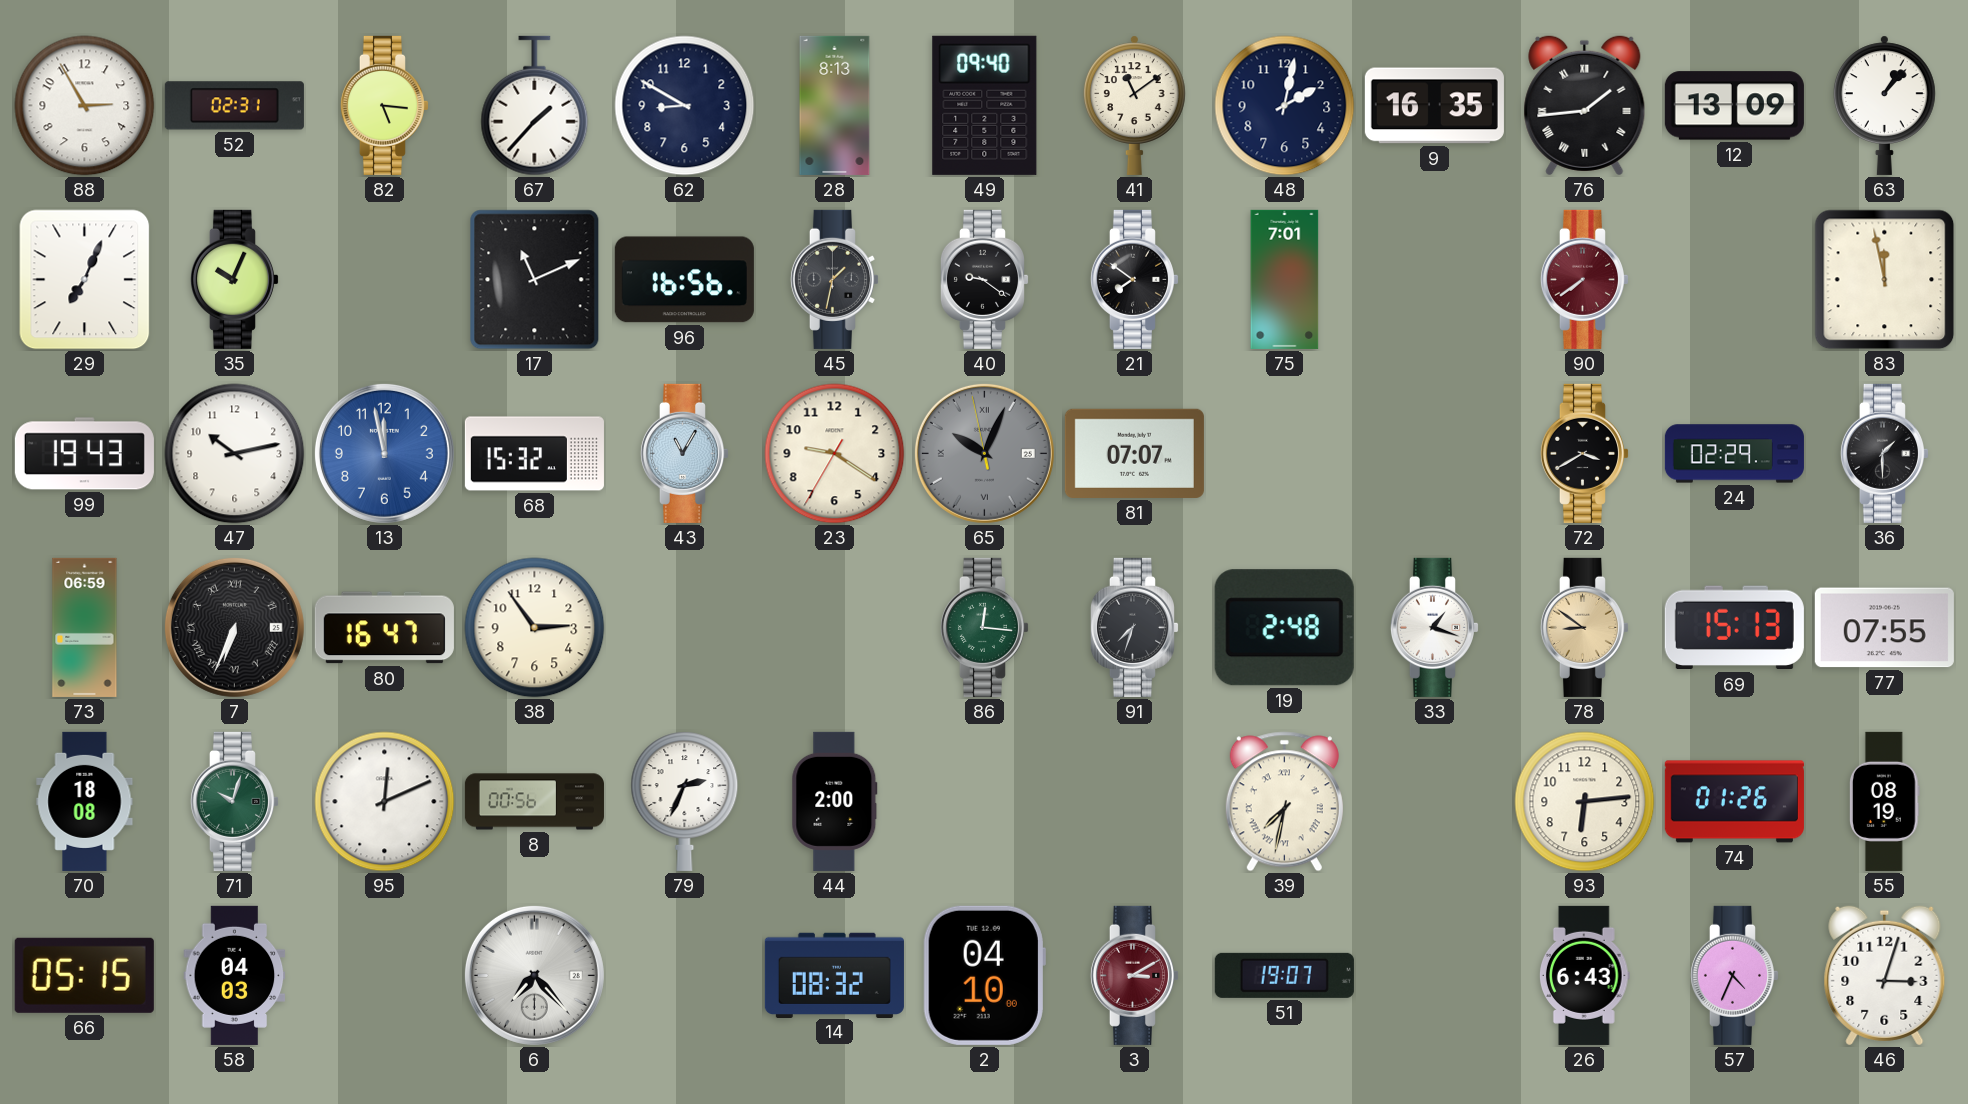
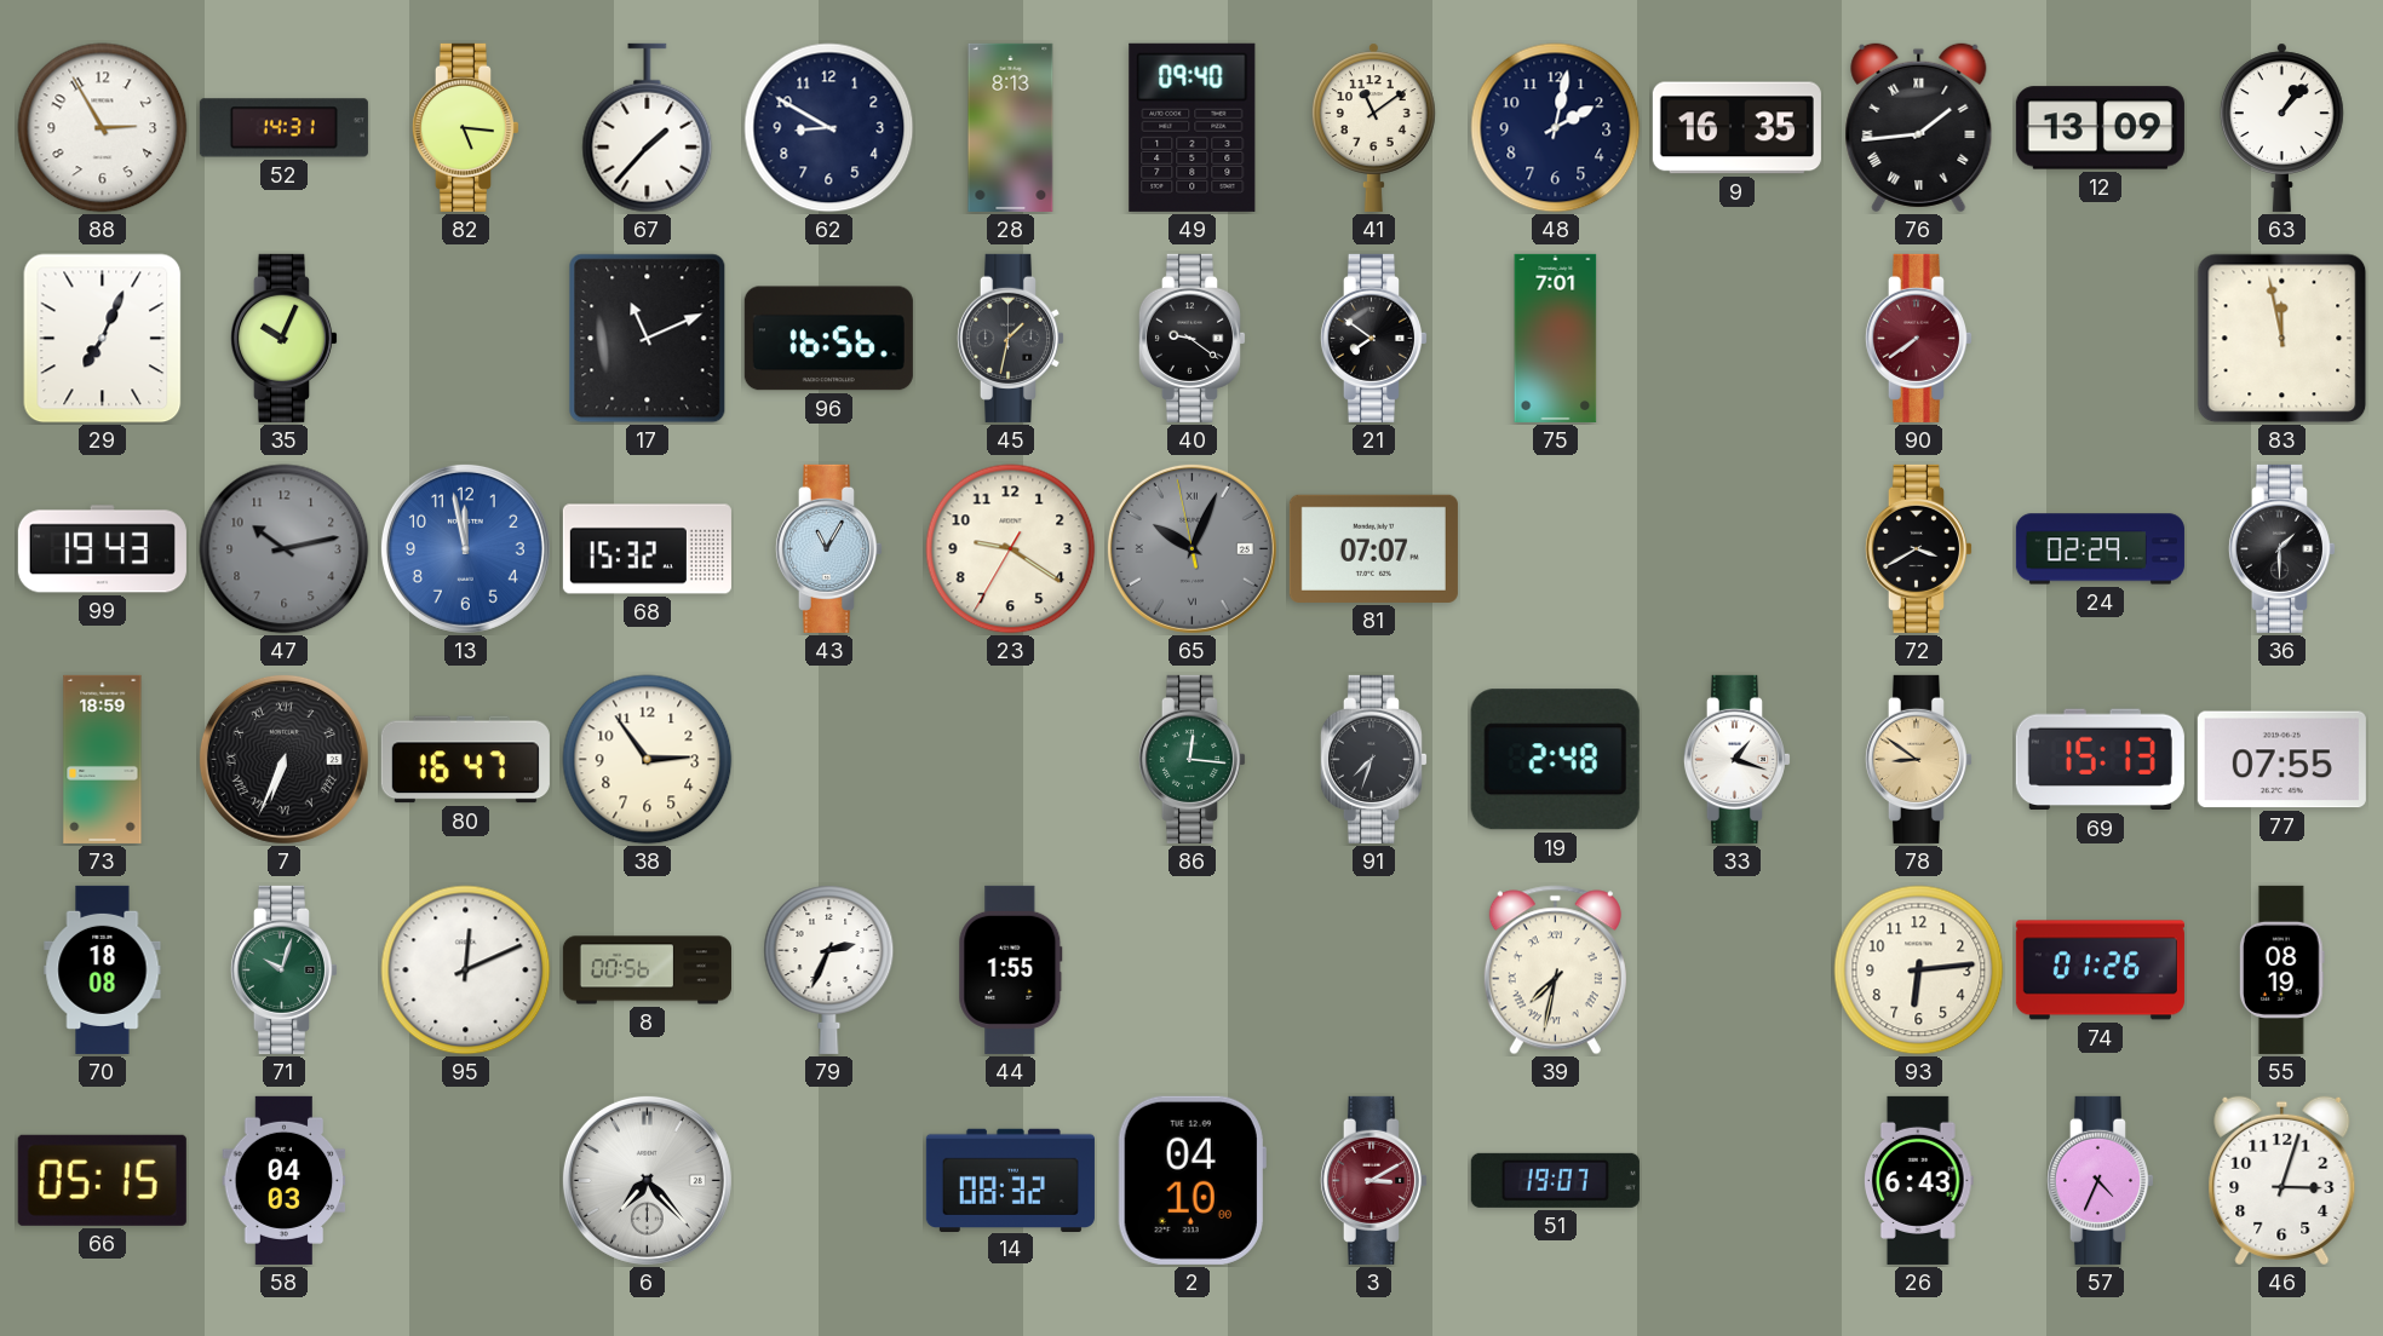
52: 02:31 -> 14:31 (283, 128)
47 dial: white -> grey (285, 549)
73: 06:59 -> 18:59 (103, 759)
44: 2:00 -> 1:55 (1011, 969)
